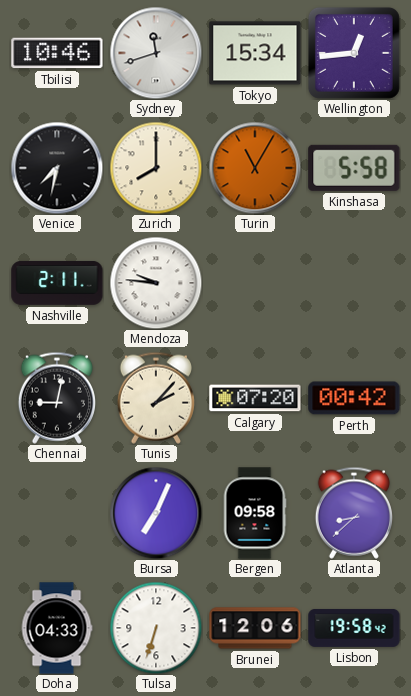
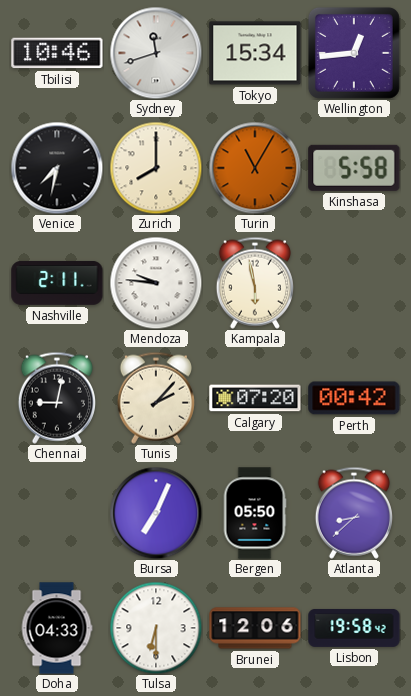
Kampala: none -> 5:58 (255, 283)
Bergen: 09:58 -> 05:50 (255, 513)
Tulsa: 6:33 -> 6:30 (156, 628)
